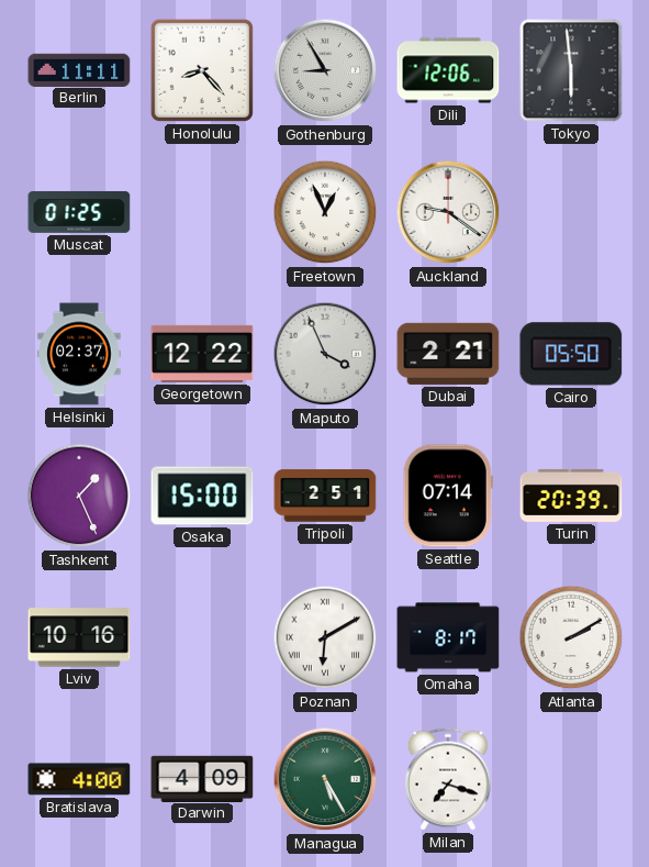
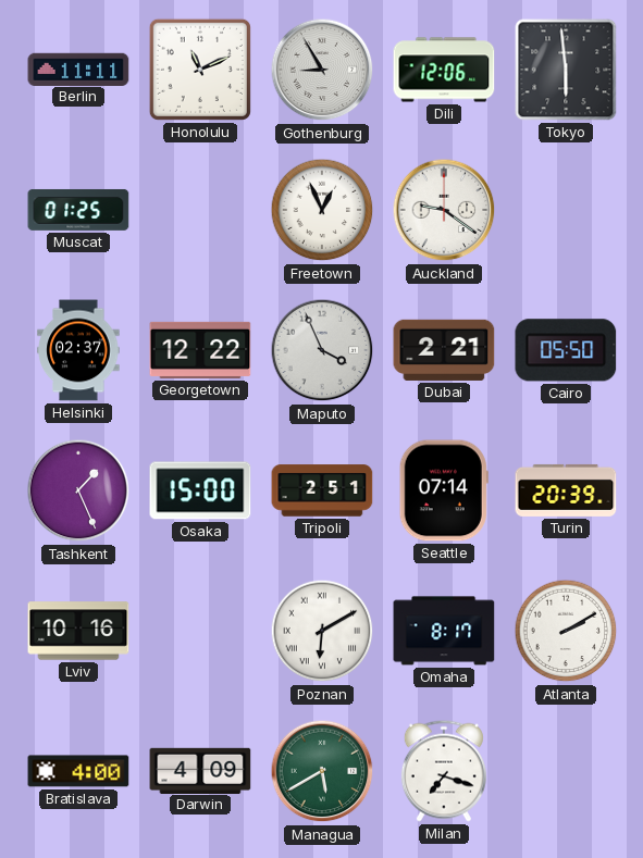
Honolulu: 8:23 -> 11:11 (200, 70)
Managua: 5:25 -> 5:40 (322, 771)
